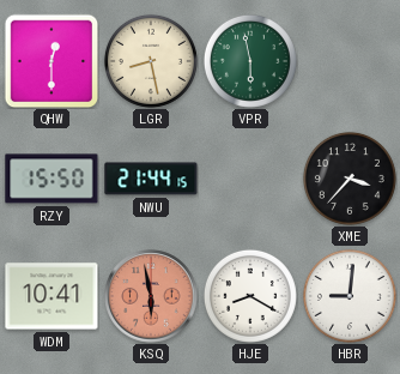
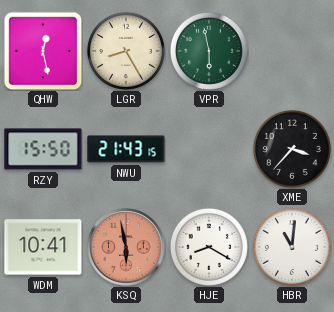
QHW: 12:30 -> 12:28 (43, 51)
LGR: 8:28 -> 8:25 (126, 51)
NWU: 21:44 -> 21:43 (126, 149)
HBR: 9:01 -> 11:01 (292, 247)
